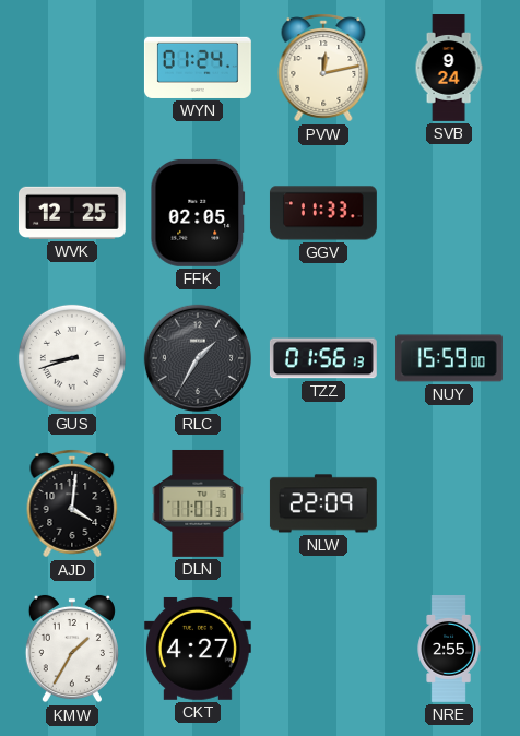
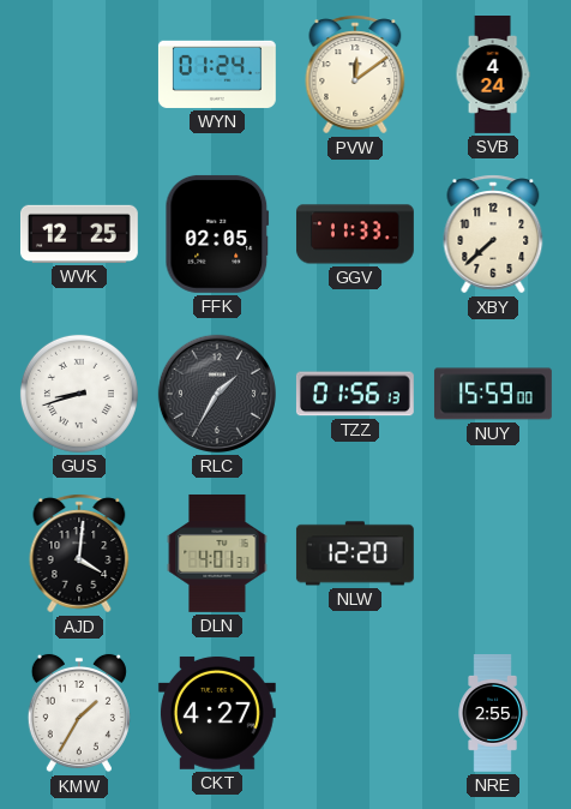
PVW: 12:13 -> 12:09 (355, 74)
SVB: 9:24 -> 4:24 (493, 76)
XBY: none -> 7:38 (493, 234)
DLN: 11:01 -> 4:01 (217, 553)
NLW: 22:09 -> 12:20 (355, 553)
